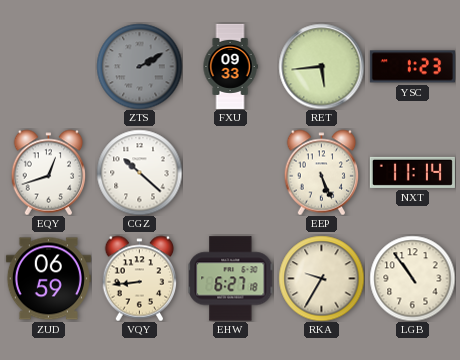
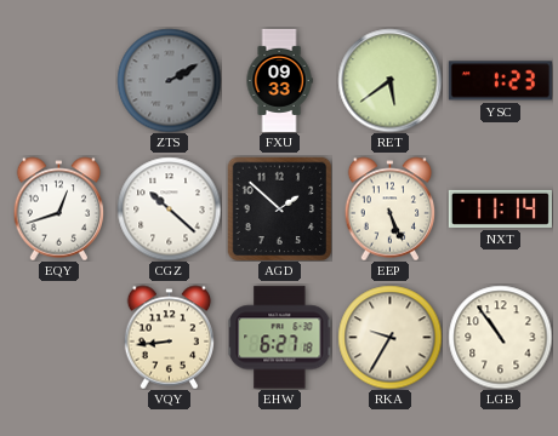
RET: 5:44 -> 5:39 (389, 80)
AGD: none -> 1:52 (279, 208)
ZUD: 06:59 -> none (48, 279)
